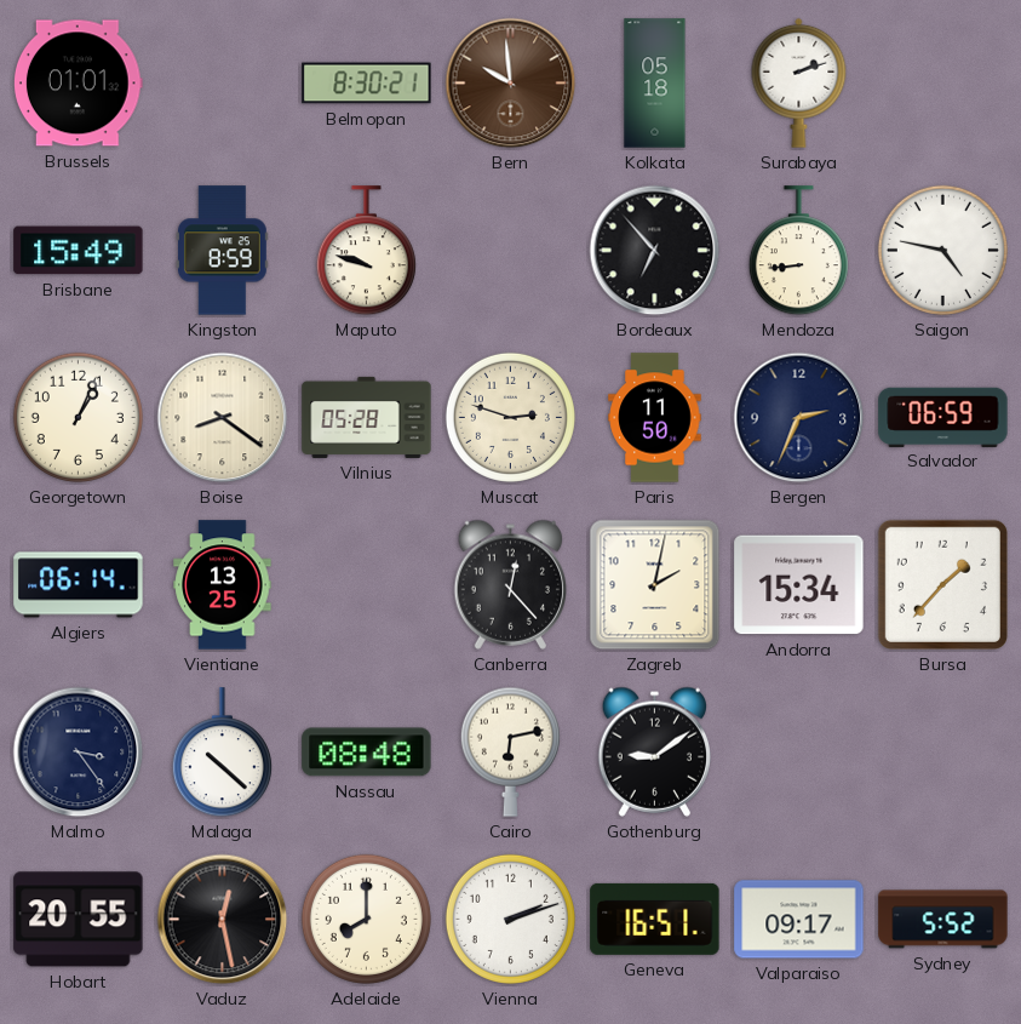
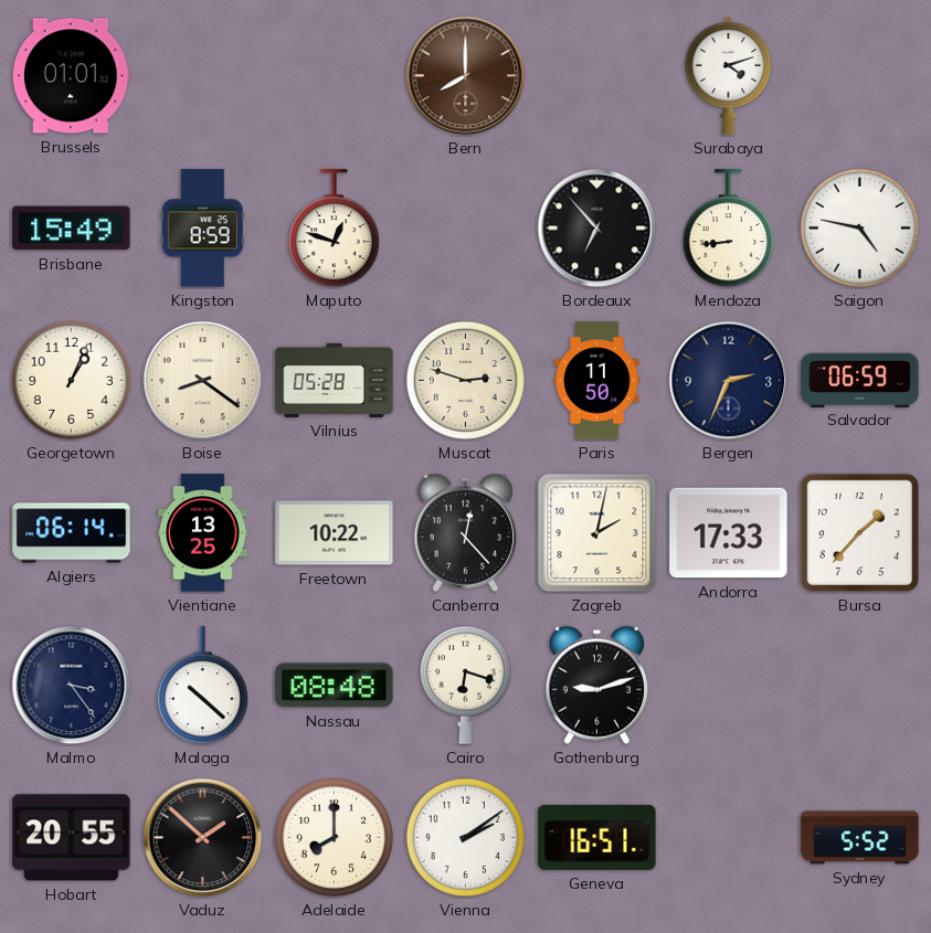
Belmopan: 8:30 -> none (367, 84)
Bern: 9:59 -> 8:00 (466, 76)
Kolkata: 05:18 -> none (655, 84)
Surabaya: 2:12 -> 4:12 (729, 75)
Maputo: 9:48 -> 12:48 (334, 229)
Freetown: none -> 10:22 (335, 533)
Andorra: 15:34 -> 17:33 (729, 533)
Cairo: 6:13 -> 6:18 (465, 685)
Gothenburg: 9:09 -> 9:12 (596, 685)
Vaduz: 12:28 -> 1:52 (203, 838)
Vienna: 2:12 -> 2:09 (465, 837)
Valparaiso: 09:17 -> none (799, 920)
